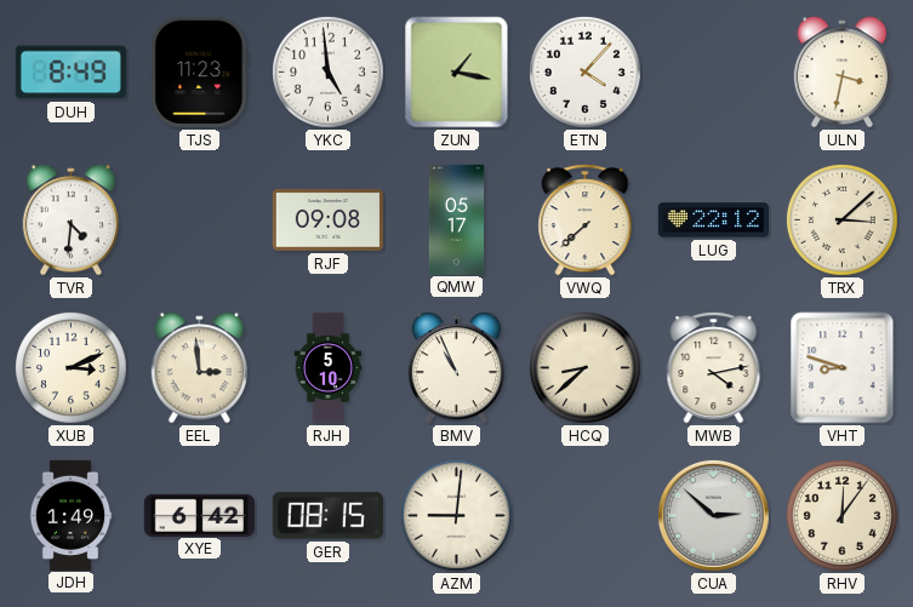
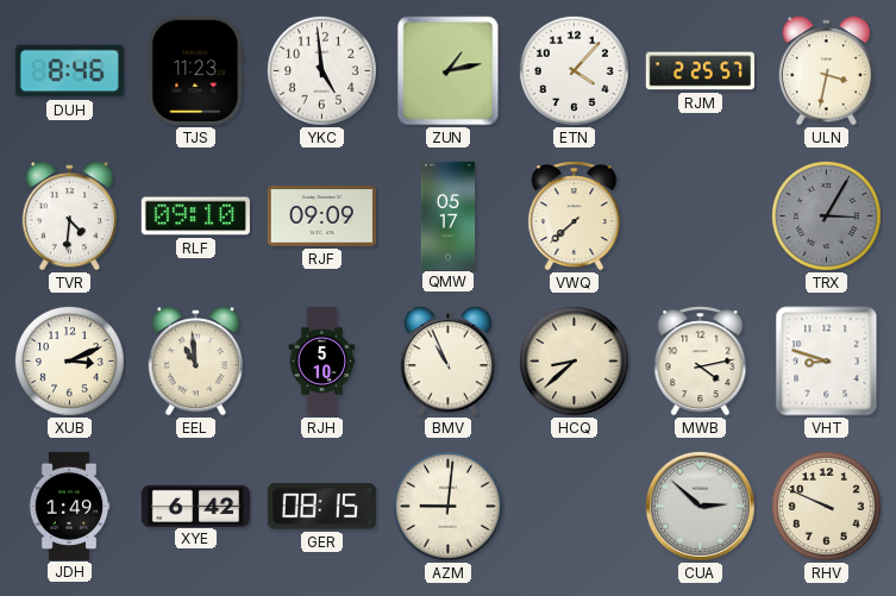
DUH: 8:49 -> 8:46 (69, 71)
ZUN: 1:17 -> 1:13 (449, 71)
RJM: none -> 2:25 (700, 71)
RLF: none -> 09:10 (195, 217)
RJF: 09:08 -> 09:09 (321, 217)
LUG: 22:12 -> none (713, 221)
TRX: 3:08 -> 3:05 (826, 215)
TRX dial: cream -> grey (826, 215)
EEL: 2:59 -> 10:59 (195, 362)
RHV: 12:06 -> 9:49 (826, 506)
